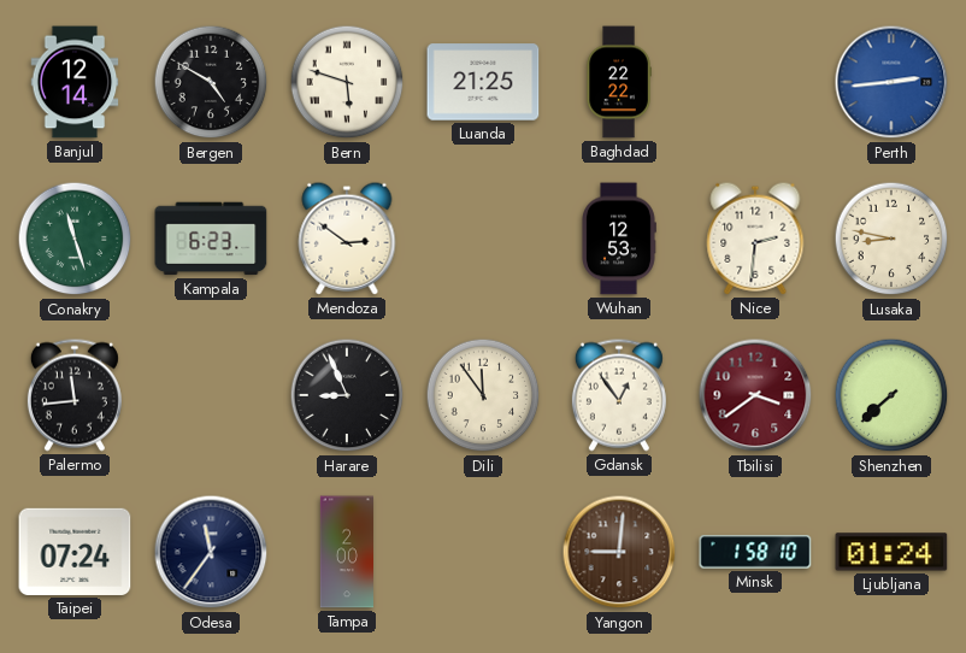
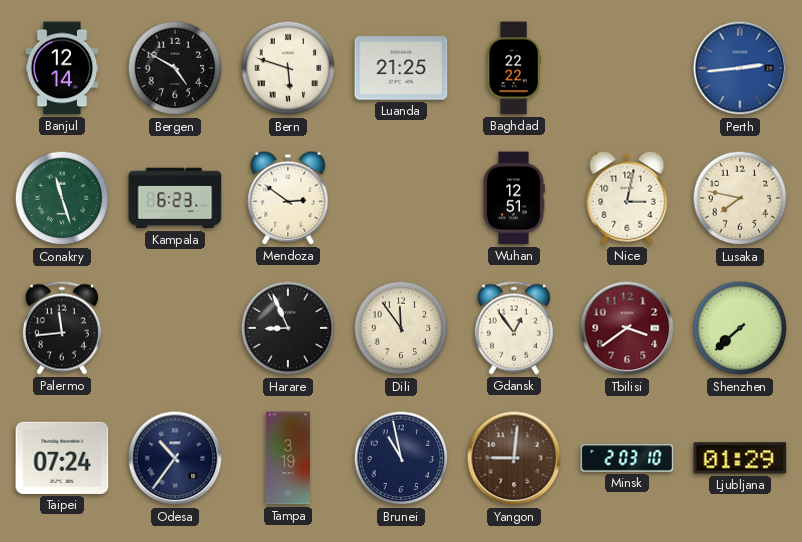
Wuhan: 12:53 -> 12:51 (514, 198)
Nice: 2:31 -> 3:02 (627, 198)
Lusaka: 8:47 -> 7:47 (740, 198)
Odesa: 11:36 -> 10:36 (175, 458)
Tampa: 2:00 -> 3:19 (287, 458)
Brunei: none -> 10:58 (401, 458)
Minsk: 1:58 -> 2:03 (627, 458)
Ljubljana: 01:24 -> 01:29 (740, 458)
